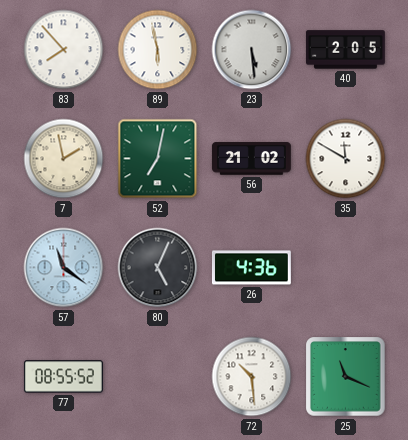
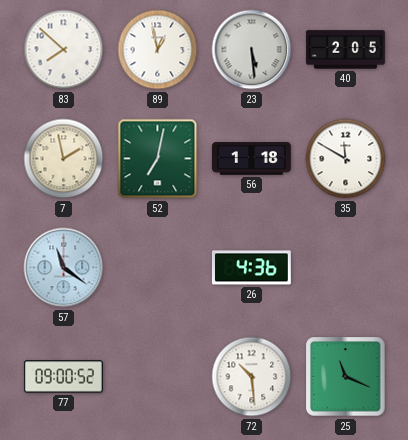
83: 7:53 -> 7:52 (64, 50)
89: 5:58 -> 12:58 (158, 50)
56: 21:02 -> 1:18 (251, 159)
80: 5:04 -> none (158, 268)
77: 08:55 -> 09:00 (63, 377)
